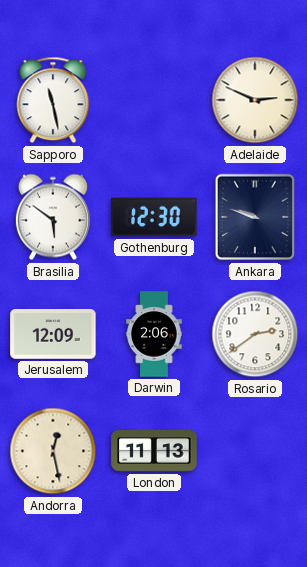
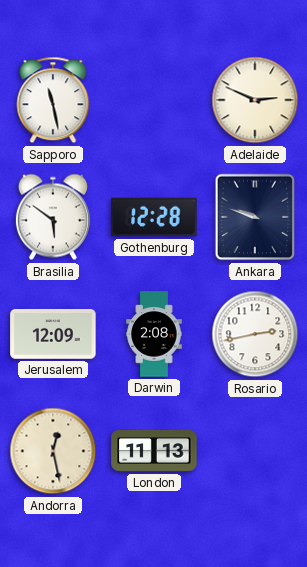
Gothenburg: 12:30 -> 12:28 (154, 217)
Darwin: 2:06 -> 2:08 (154, 334)
Rosario: 2:39 -> 2:43 (255, 334)
